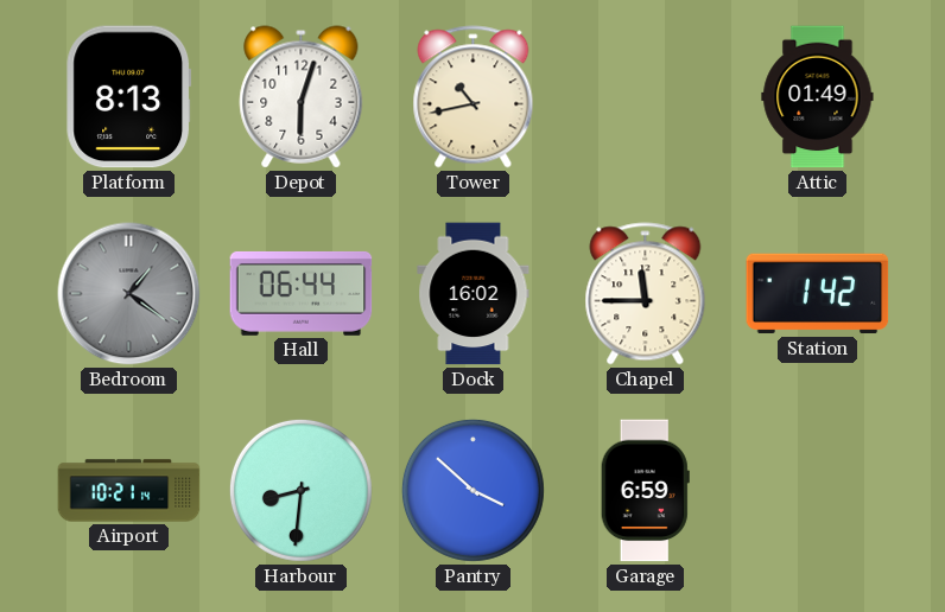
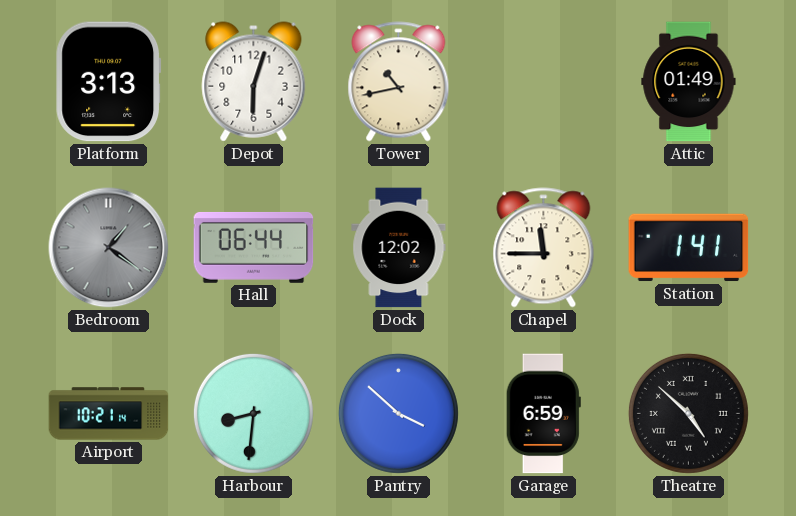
Platform: 8:13 -> 3:13 (109, 82)
Dock: 16:02 -> 12:02 (399, 248)
Station: 1:42 -> 1:41 (689, 248)
Theatre: none -> 4:52 (688, 413)
